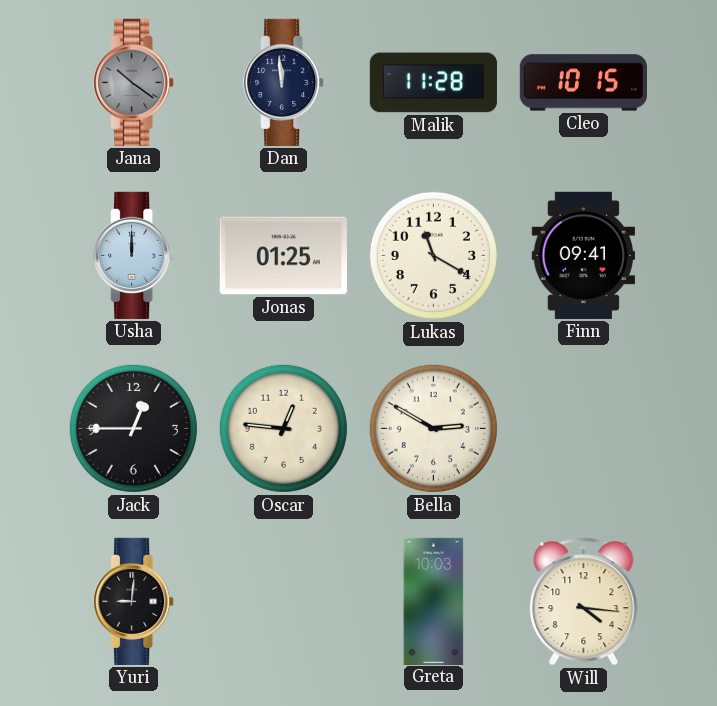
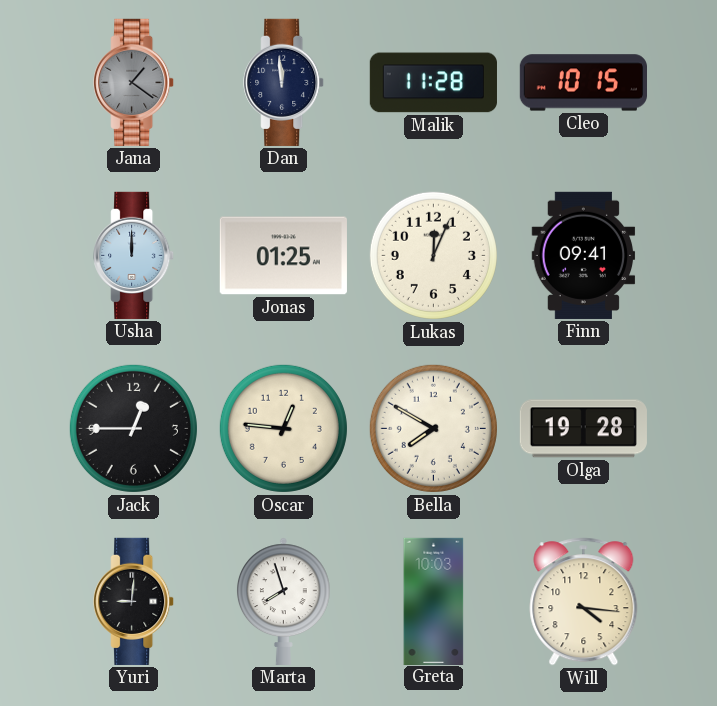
Jana: 10:21 -> 1:21 (134, 82)
Lukas: 11:20 -> 12:04 (433, 255)
Bella: 2:50 -> 7:50 (433, 428)
Olga: none -> 19:28 (583, 429)
Marta: none -> 7:57 (284, 601)
